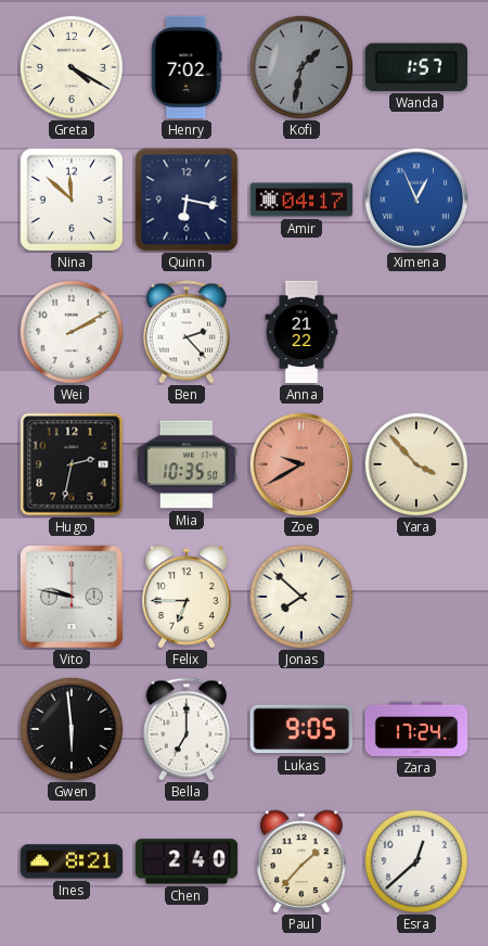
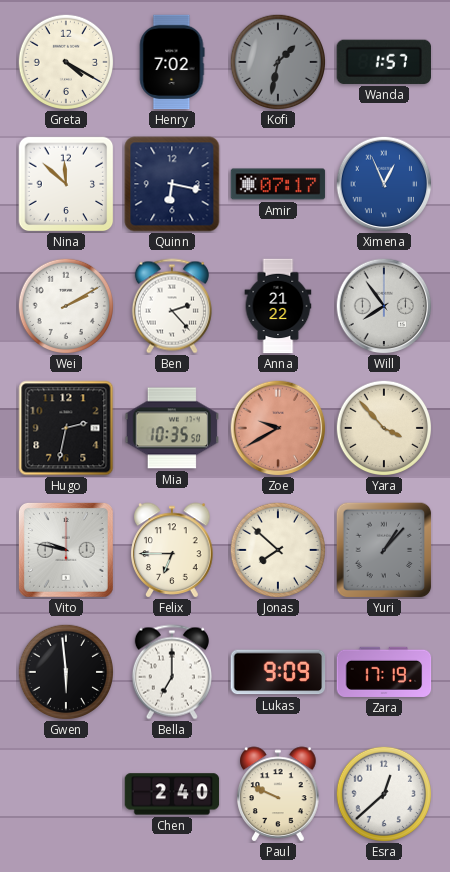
Amir: 04:17 -> 07:17 (278, 184)
Will: none -> 7:54 (384, 306)
Yuri: none -> 1:07 (384, 550)
Lukas: 9:05 -> 9:09 (278, 672)
Zara: 17:24 -> 17:19 (384, 672)
Ines: 8:21 -> none (72, 861)
Paul: 1:37 -> 9:49 (278, 794)
